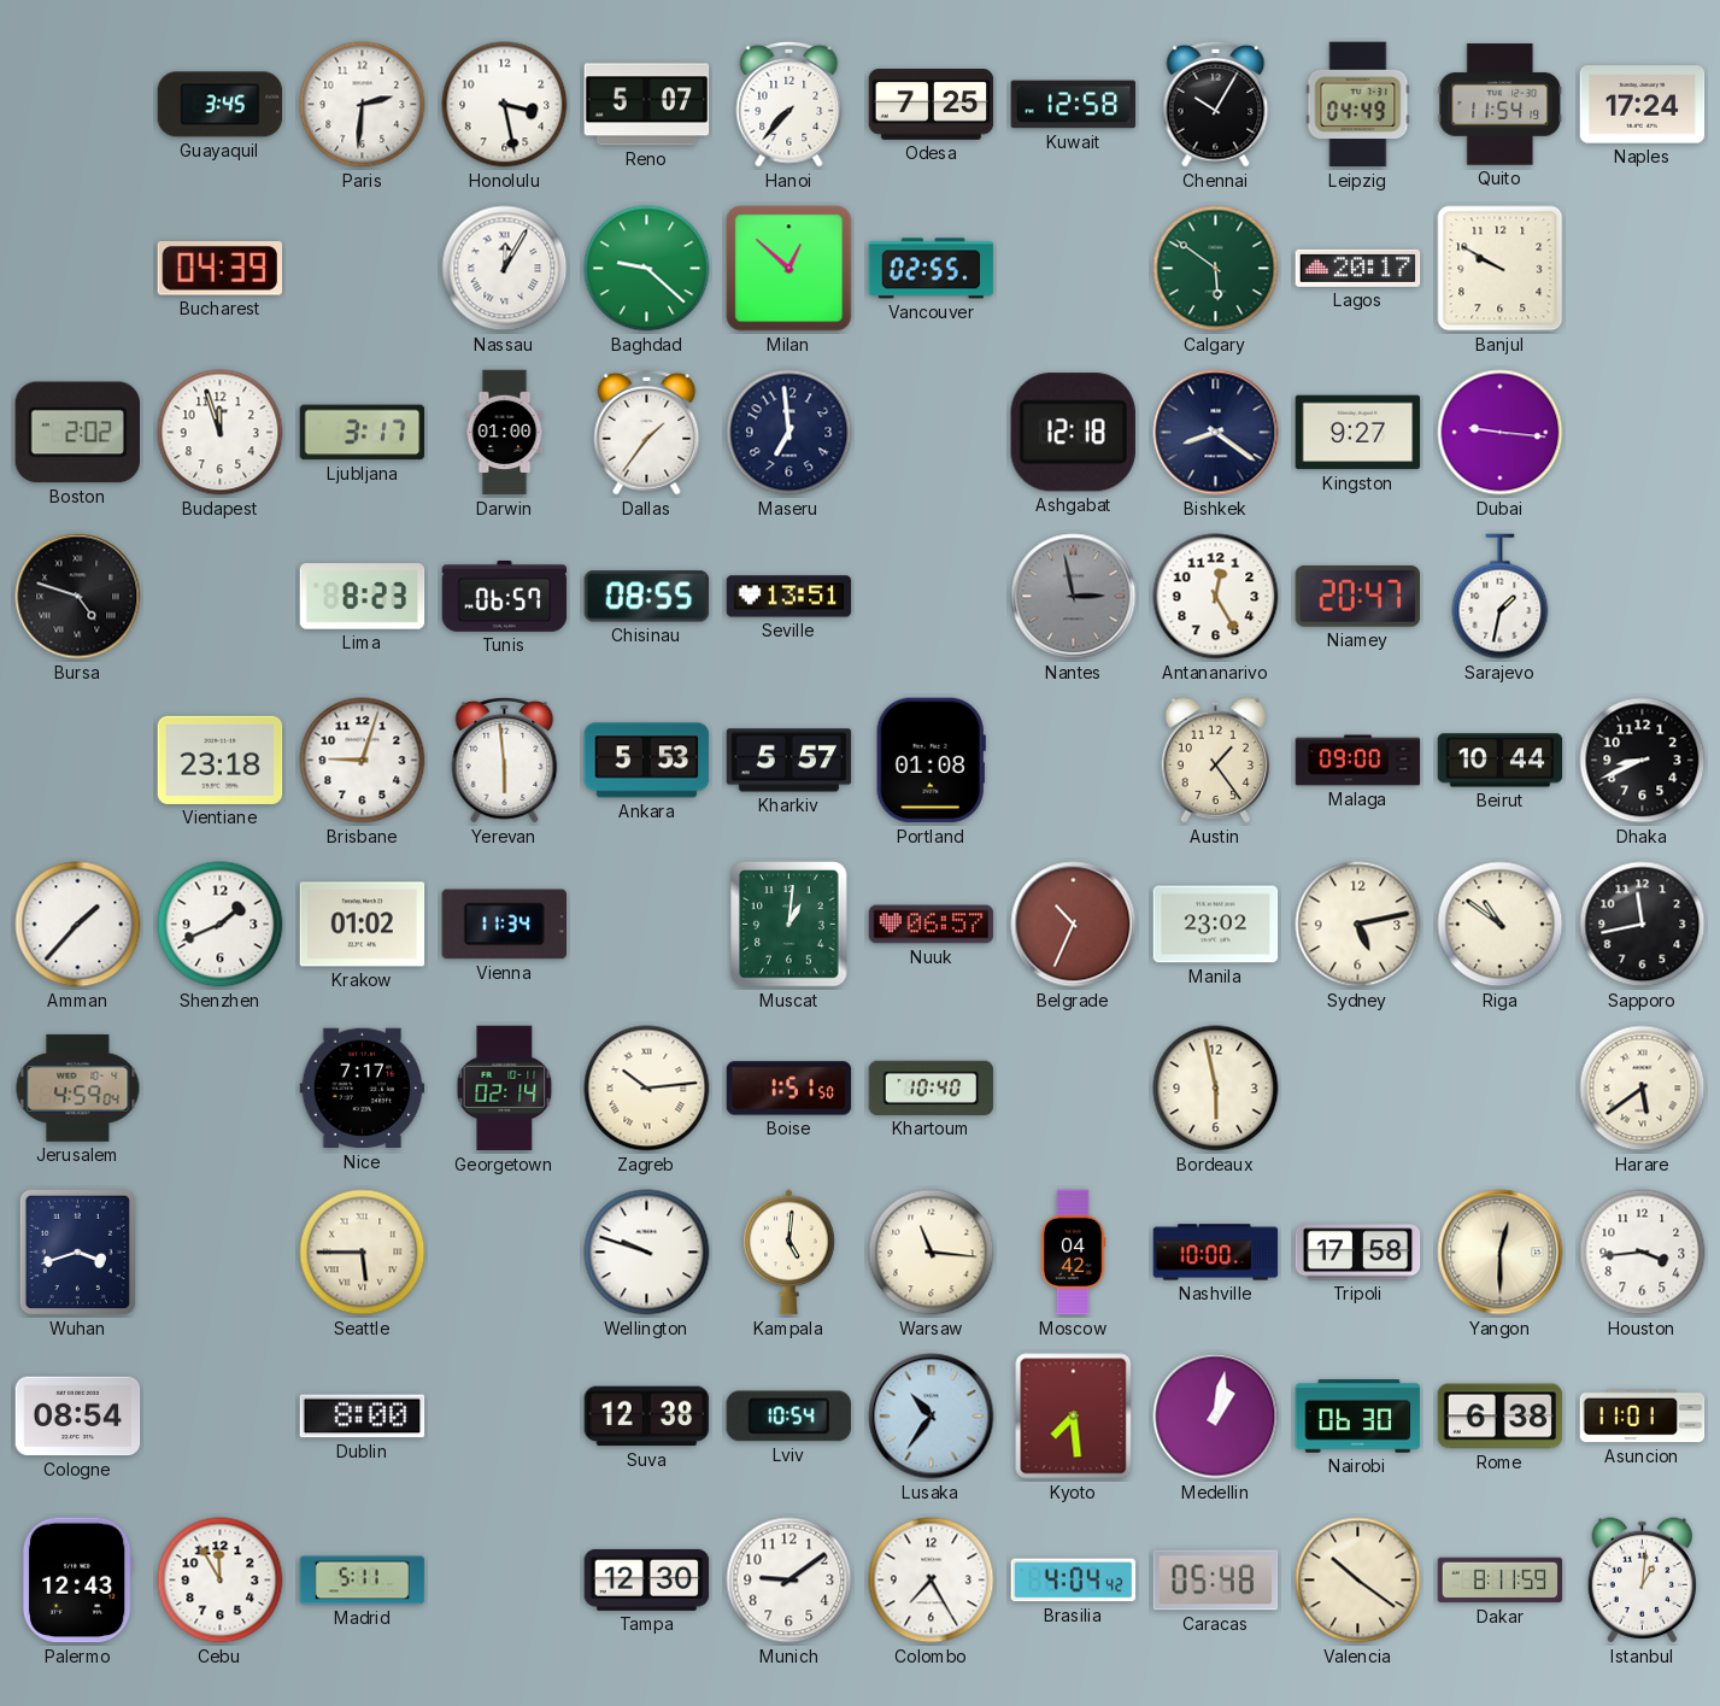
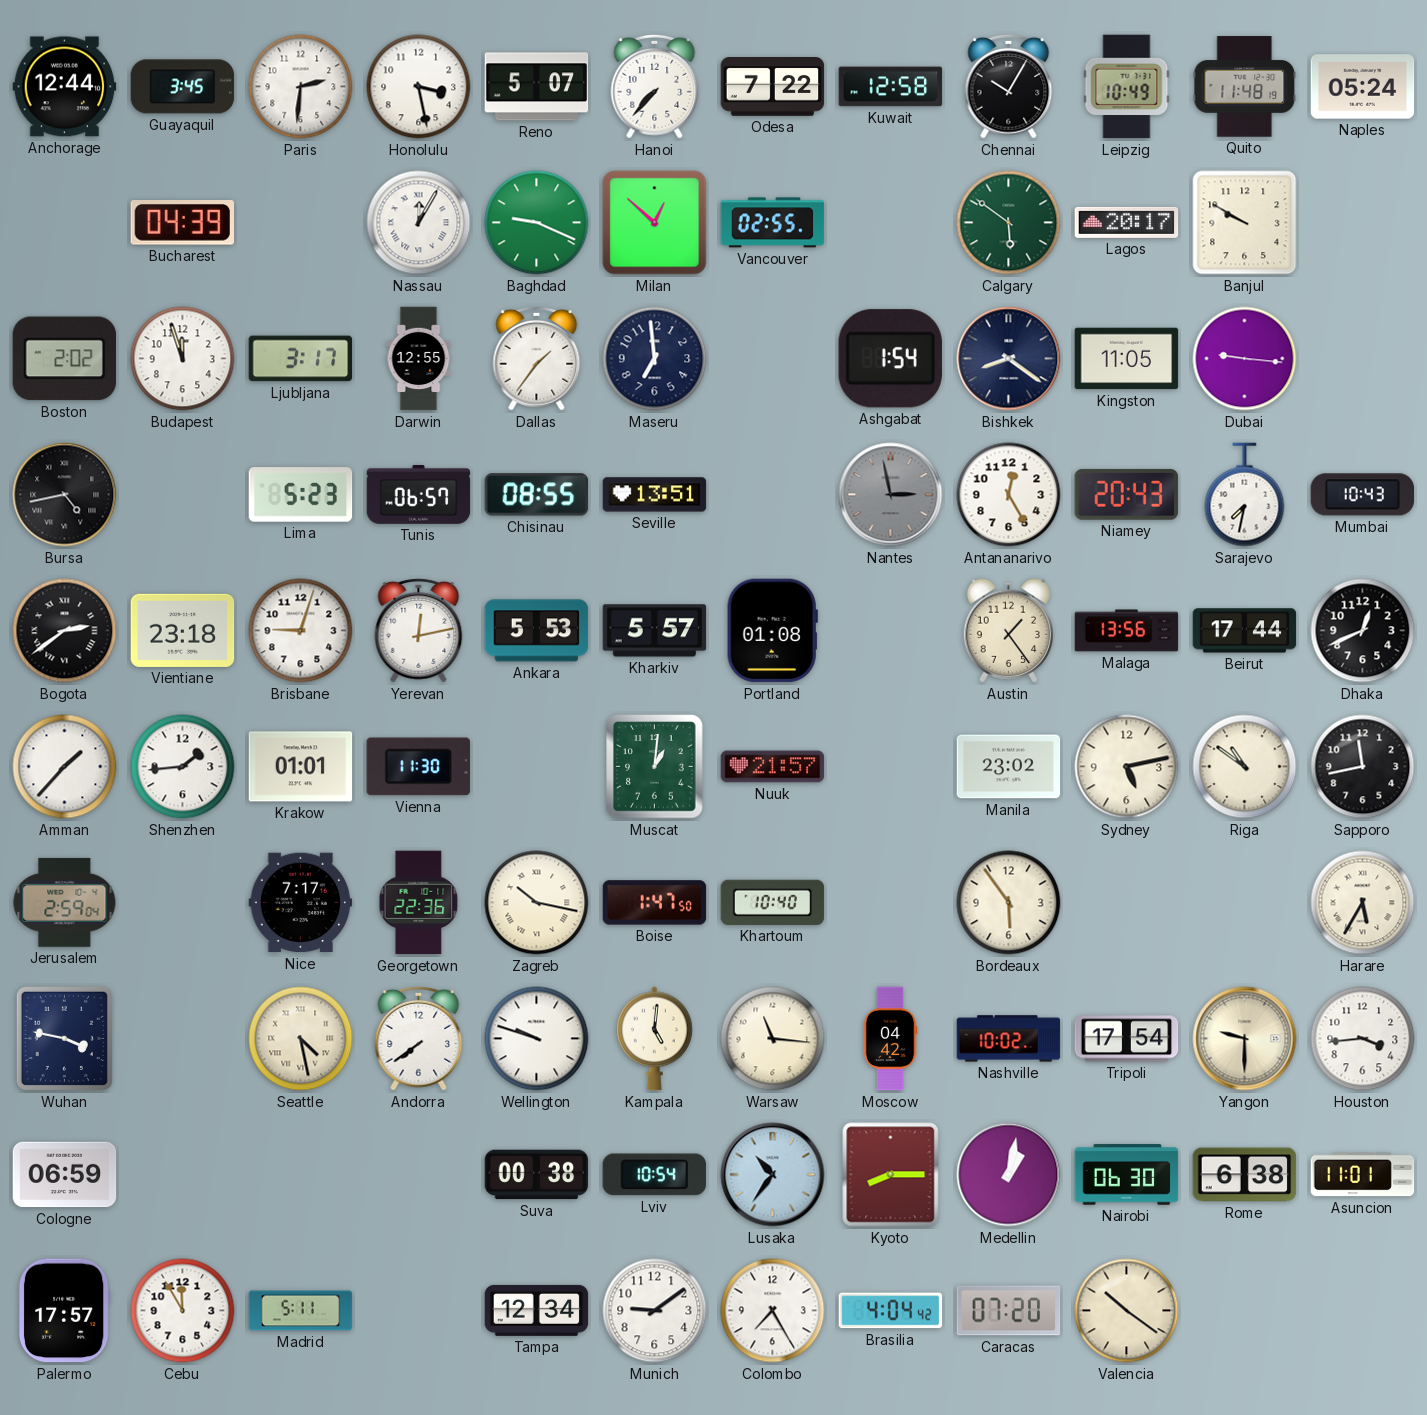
Anchorage: none -> 12:44 (65, 87)
Odesa: 7:25 -> 7:22 (773, 87)
Leipzig: 04:49 -> 10:49 (1127, 87)
Quito: 11:54 -> 11:48 (1245, 87)
Naples: 17:24 -> 05:24 (1363, 87)
Baghdad: 9:22 -> 9:19 (537, 223)
Darwin: 01:00 -> 12:55 (419, 359)
Ashgabat: 12:18 -> 1:54 (890, 359)
Kingston: 9:27 -> 11:05 (1127, 359)
Bursa: 4:48 -> 4:43 (65, 495)
Lima: 8:23 -> 5:23 (301, 495)
Niamey: 20:47 -> 20:43 (1127, 494)
Sarajevo: 1:32 -> 7:32 (1245, 495)
Mumbai: none -> 10:43 (1363, 495)
Bogota: none -> 2:39 (65, 631)
Yerevan: 5:59 -> 12:13 (419, 630)
Malaga: 09:00 -> 13:56 (1127, 631)
Beirut: 10:44 -> 17:44 (1245, 631)
Dhaka: 8:41 -> 12:41 (1363, 631)
Shenzhen: 1:41 -> 1:44 (183, 767)
Krakow: 01:02 -> 01:01 (301, 767)
Vienna: 11:34 -> 11:30 (418, 767)
Nuuk: 06:57 -> 21:57 (773, 767)
Belgrade: 10:34 -> none (1074, 925)
Jerusalem: 4:59 -> 2:59 (65, 902)
Georgetown: 02:14 -> 22:36 (419, 903)
Zagreb: 10:14 -> 10:17 (537, 903)
Boise: 1:51 -> 1:47 (655, 903)
Bordeaux: 5:58 -> 5:54 (1009, 903)
Harare: 5:39 -> 5:35 (1363, 903)
Wuhan: 3:42 -> 3:47 (64, 1038)
Seattle: 5:45 -> 4:28 (301, 1039)
Andorra: none -> 7:39 (419, 1038)
Nashville: 10:00 -> 10:02 (1009, 1039)
Tripoli: 17:58 -> 17:54 (1127, 1039)
Yangon: 12:30 -> 9:30 (1245, 1039)
Cologne: 08:54 -> 06:59 (65, 1175)
Dublin: 8:00 -> none (363, 1417)
Suva: 12:38 -> 00:38 (537, 1175)
Kyoto: 7:29 -> 8:15 (891, 1175)
Palermo: 12:43 -> 17:57 (64, 1311)
Tampa: 12:30 -> 12:34 (537, 1310)
Caracas: 05:48 -> 07:20 (1009, 1311)
Dakar: 8:11 -> none (1501, 1581)
Istanbul: 1:01 -> none (1642, 1581)
